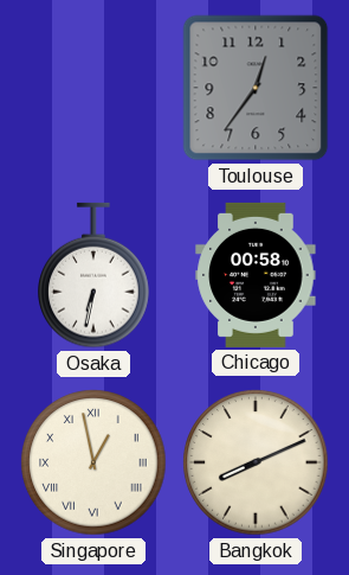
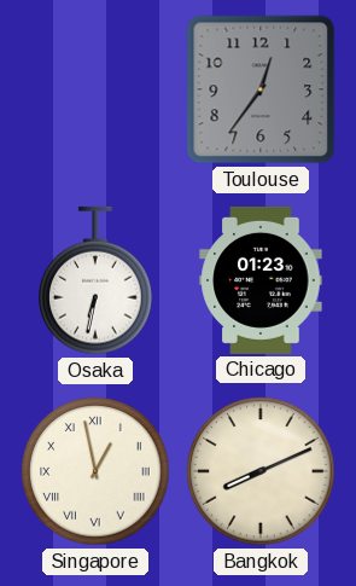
Chicago: 00:58 -> 01:23 (261, 280)
